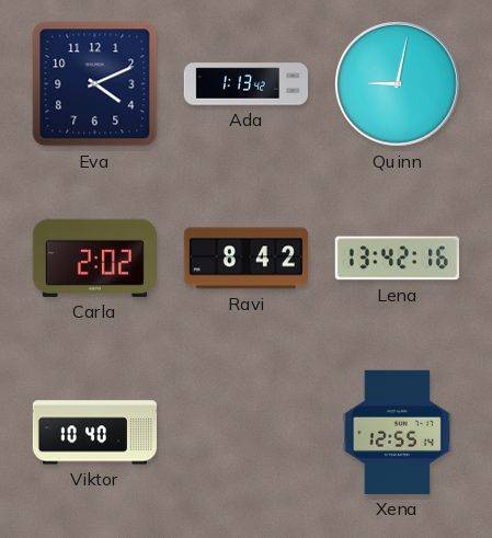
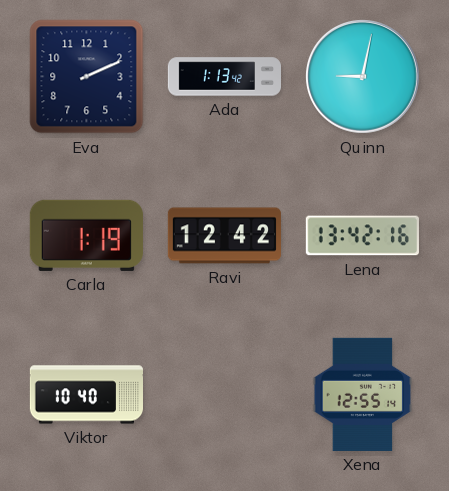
Eva: 4:11 -> 2:11 (87, 77)
Carla: 2:02 -> 1:19 (86, 235)
Ravi: 8:42 -> 12:42 (224, 236)
